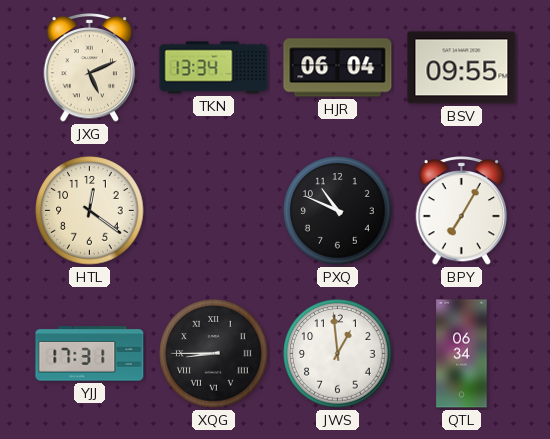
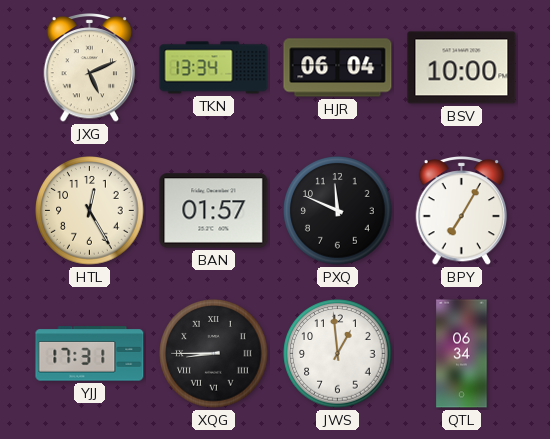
BSV: 09:55 -> 10:00 (462, 68)
HTL: 12:21 -> 12:25 (90, 211)
BAN: none -> 01:57 (214, 211)
PXQ: 10:49 -> 11:49 (338, 211)
